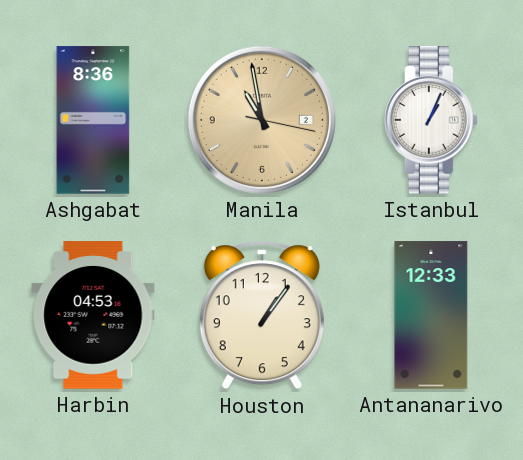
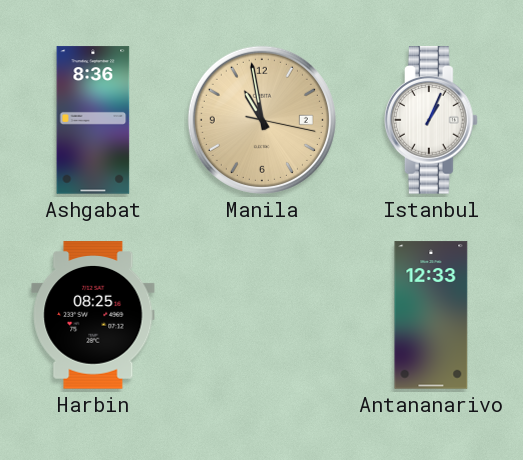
Harbin: 04:53 -> 08:25 (93, 315)
Houston: 1:06 -> none (262, 315)
